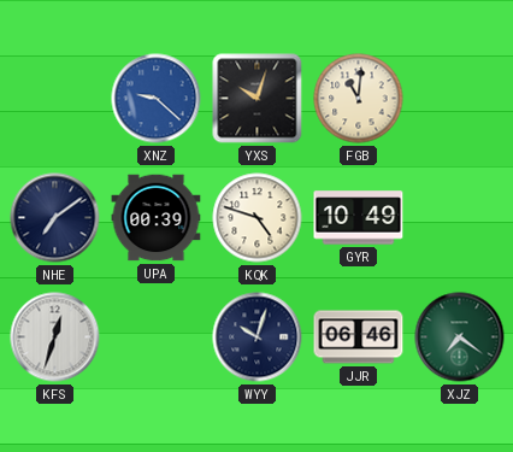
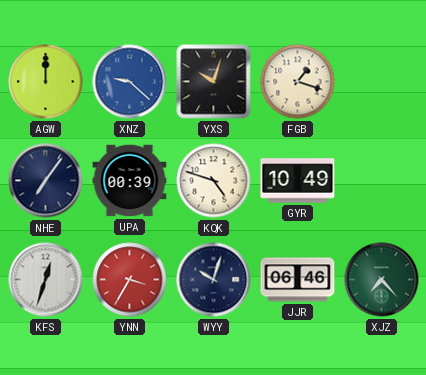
AGW: none -> 12:00 (46, 82)
FGB: 11:01 -> 1:18 (298, 82)
NHE: 7:09 -> 7:06 (46, 181)
YNN: none -> 3:35 (130, 280)
XJZ: 7:21 -> 7:23 (382, 280)
